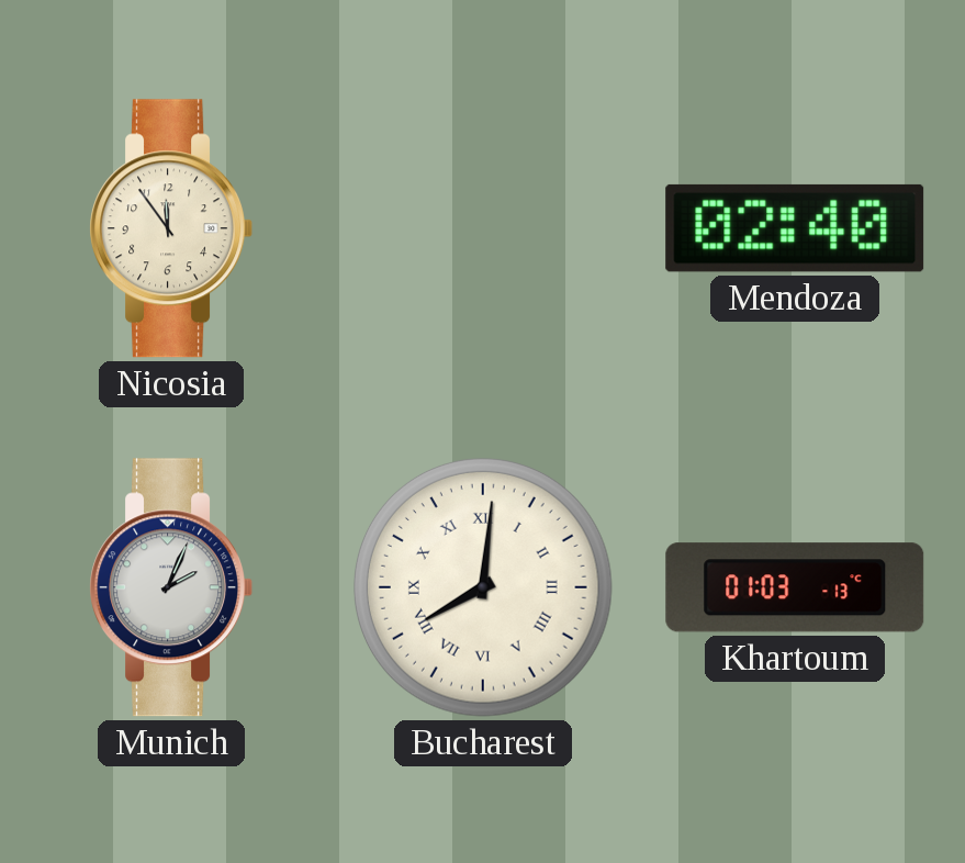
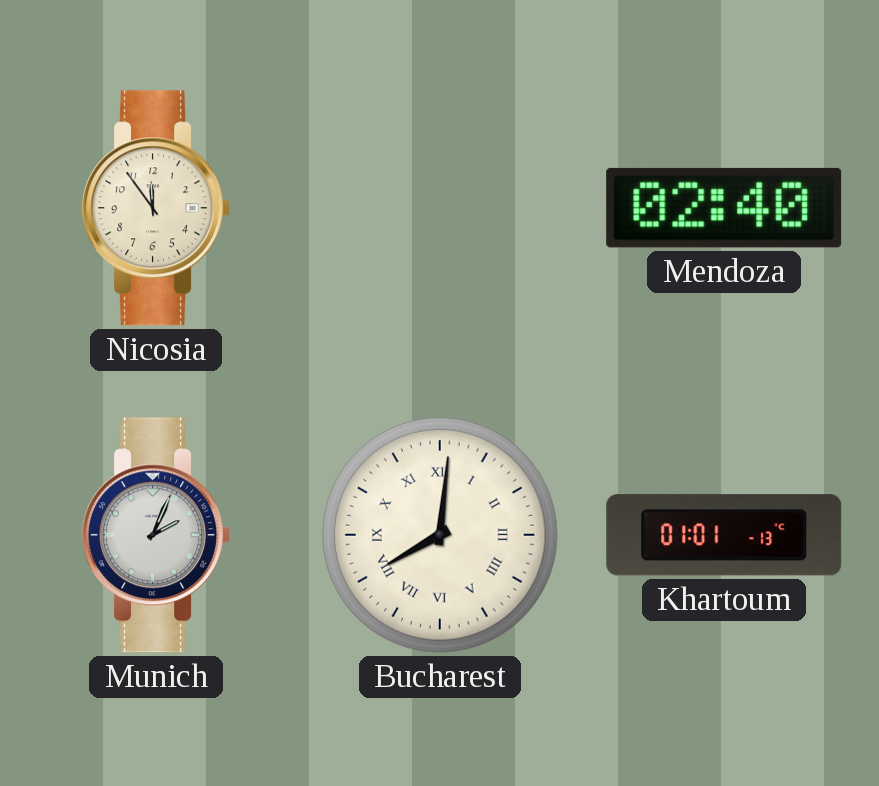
Khartoum: 01:03 -> 01:01 (724, 535)
